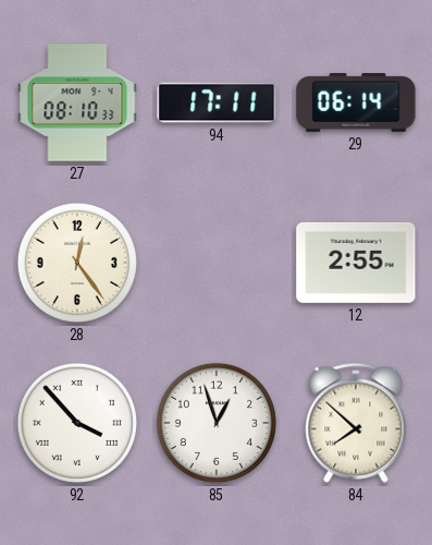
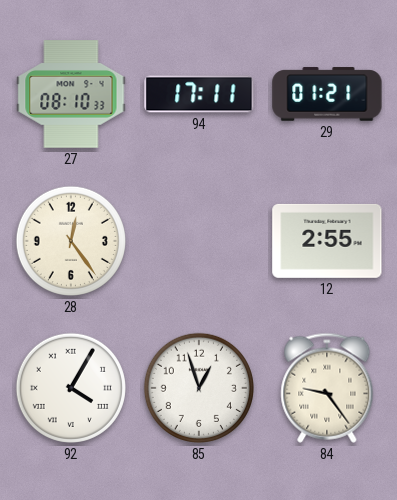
29: 06:14 -> 01:21 (327, 94)
92: 3:53 -> 4:05 (71, 388)
84: 7:52 -> 9:24 (327, 388)
